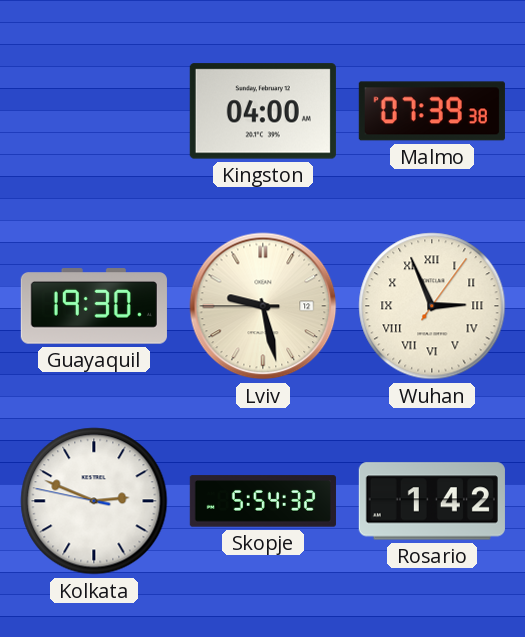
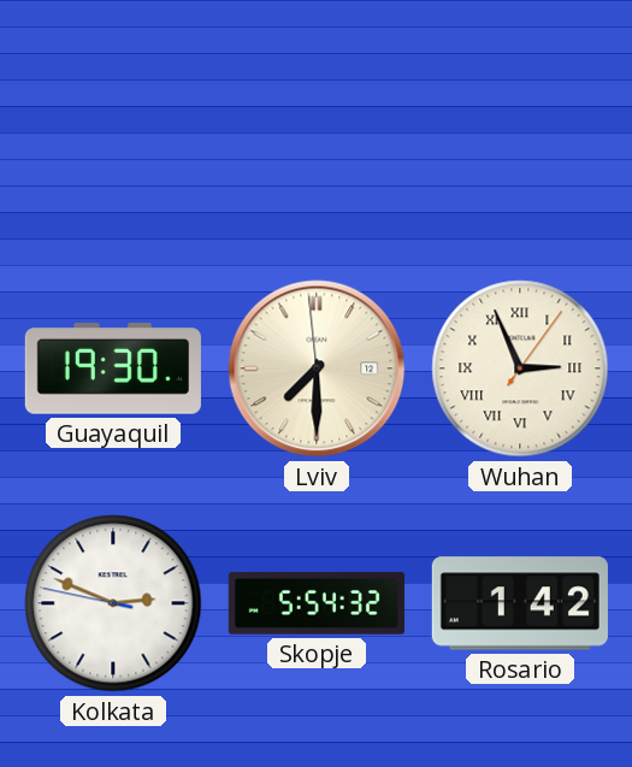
Kingston: 04:00 -> none (263, 111)
Malmo: 07:39 -> none (432, 111)
Lviv: 9:27 -> 7:29 (317, 368)
